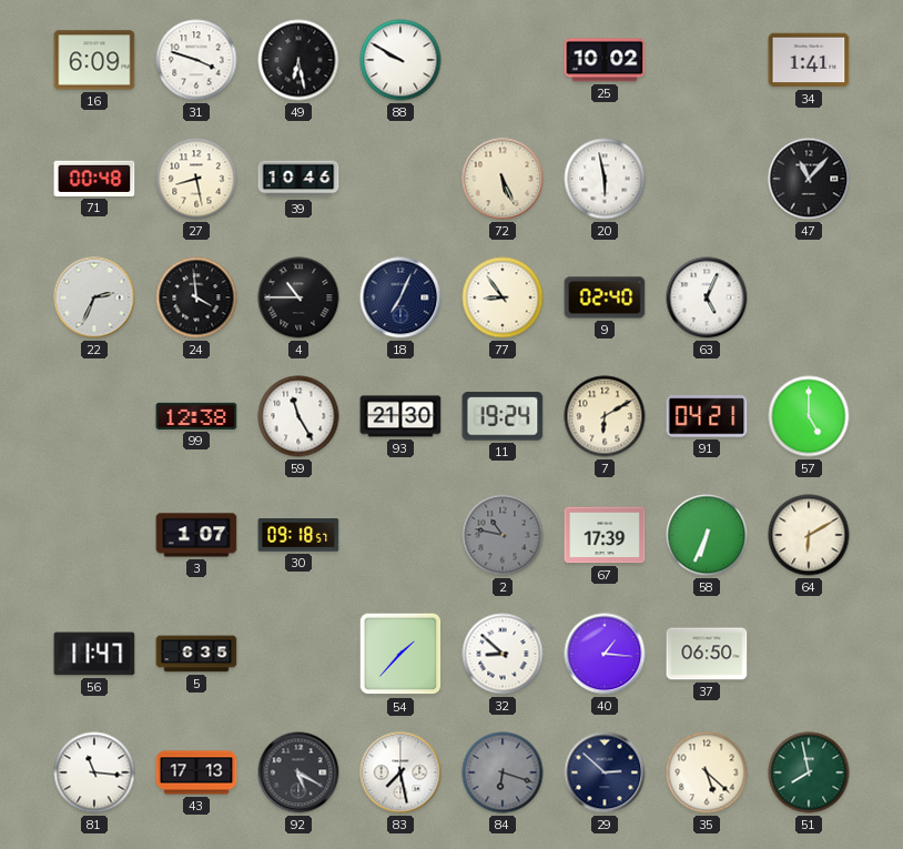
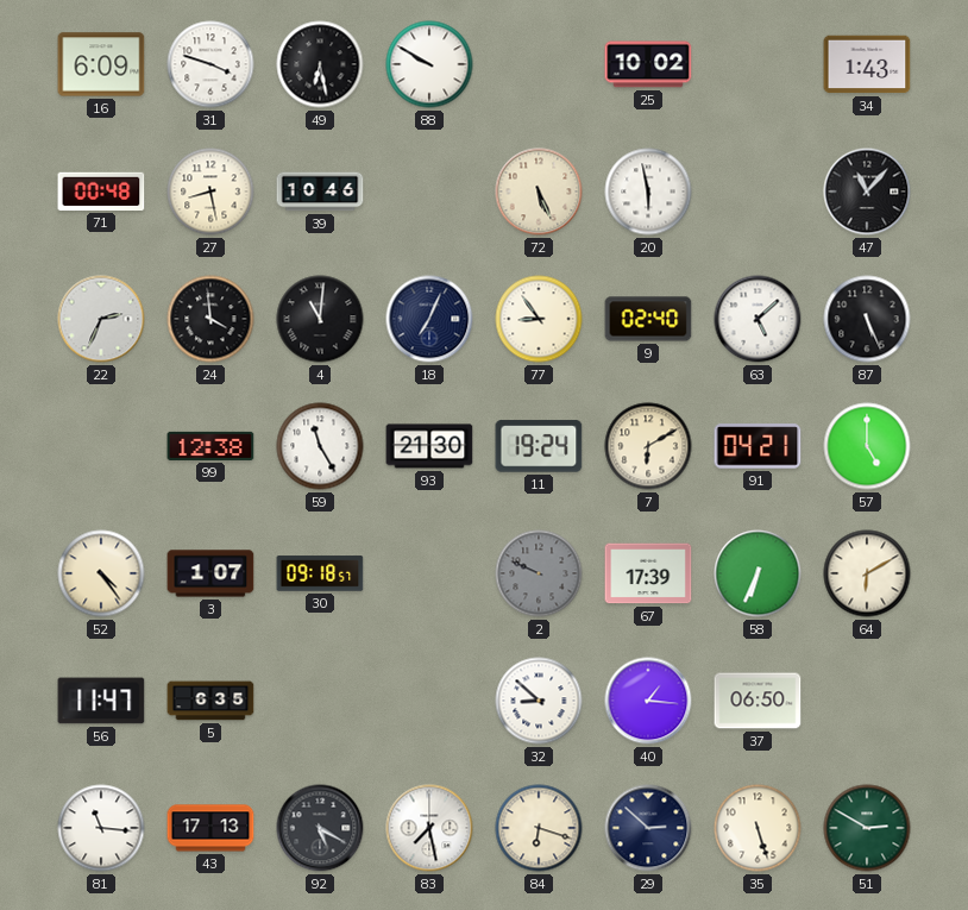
34: 1:41 -> 1:43 (867, 64)
4: 10:45 -> 11:01 (320, 319)
63: 5:04 -> 5:08 (758, 319)
87: none -> 5:26 (867, 319)
52: none -> 4:24 (101, 573)
2: 10:47 -> 9:49 (539, 573)
54: 1:37 -> none (400, 654)
84 dial: grey -> cream (539, 828)
35: 5:22 -> 5:27 (758, 828)
51: 7:58 -> 2:50 (867, 828)
